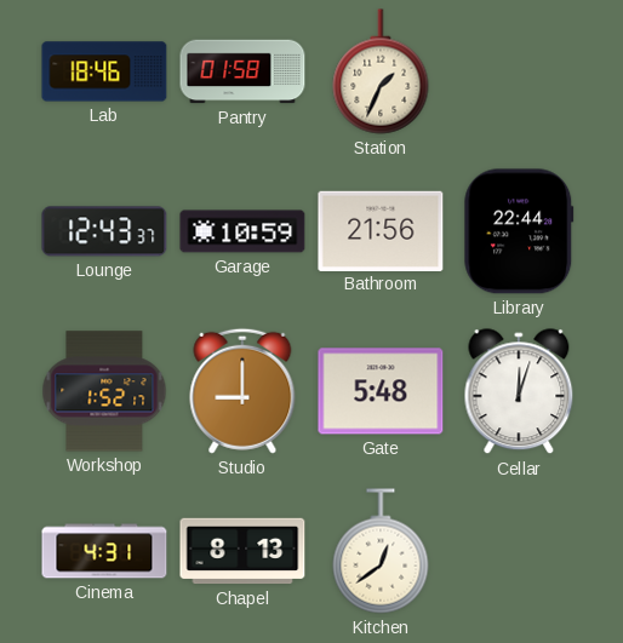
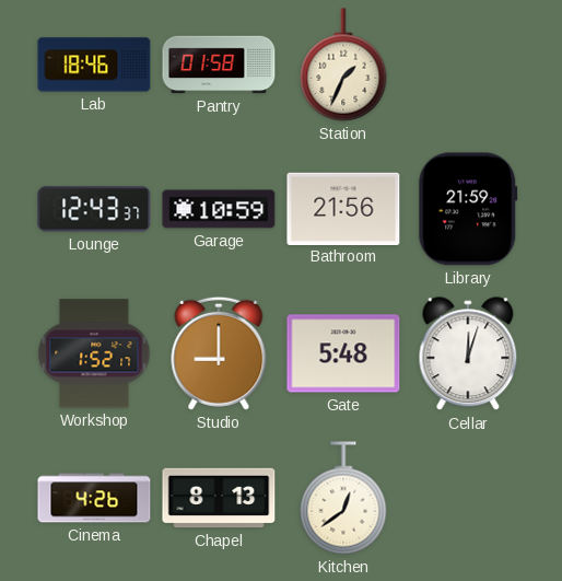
Library: 22:44 -> 21:59 (468, 209)
Cinema: 4:31 -> 4:26 (94, 498)
